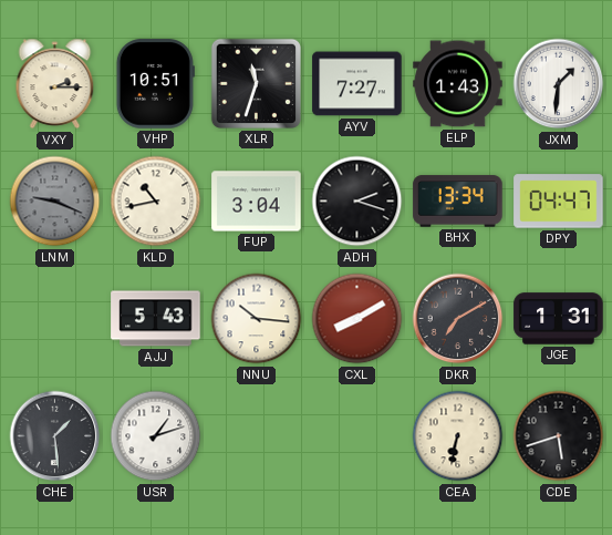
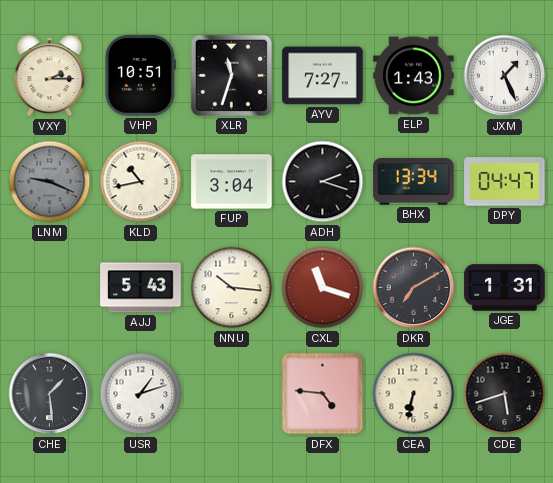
JXM: 1:31 -> 1:26 (505, 76)
CXL: 8:10 -> 11:18 (323, 288)
DFX: none -> 4:46 (323, 394)
